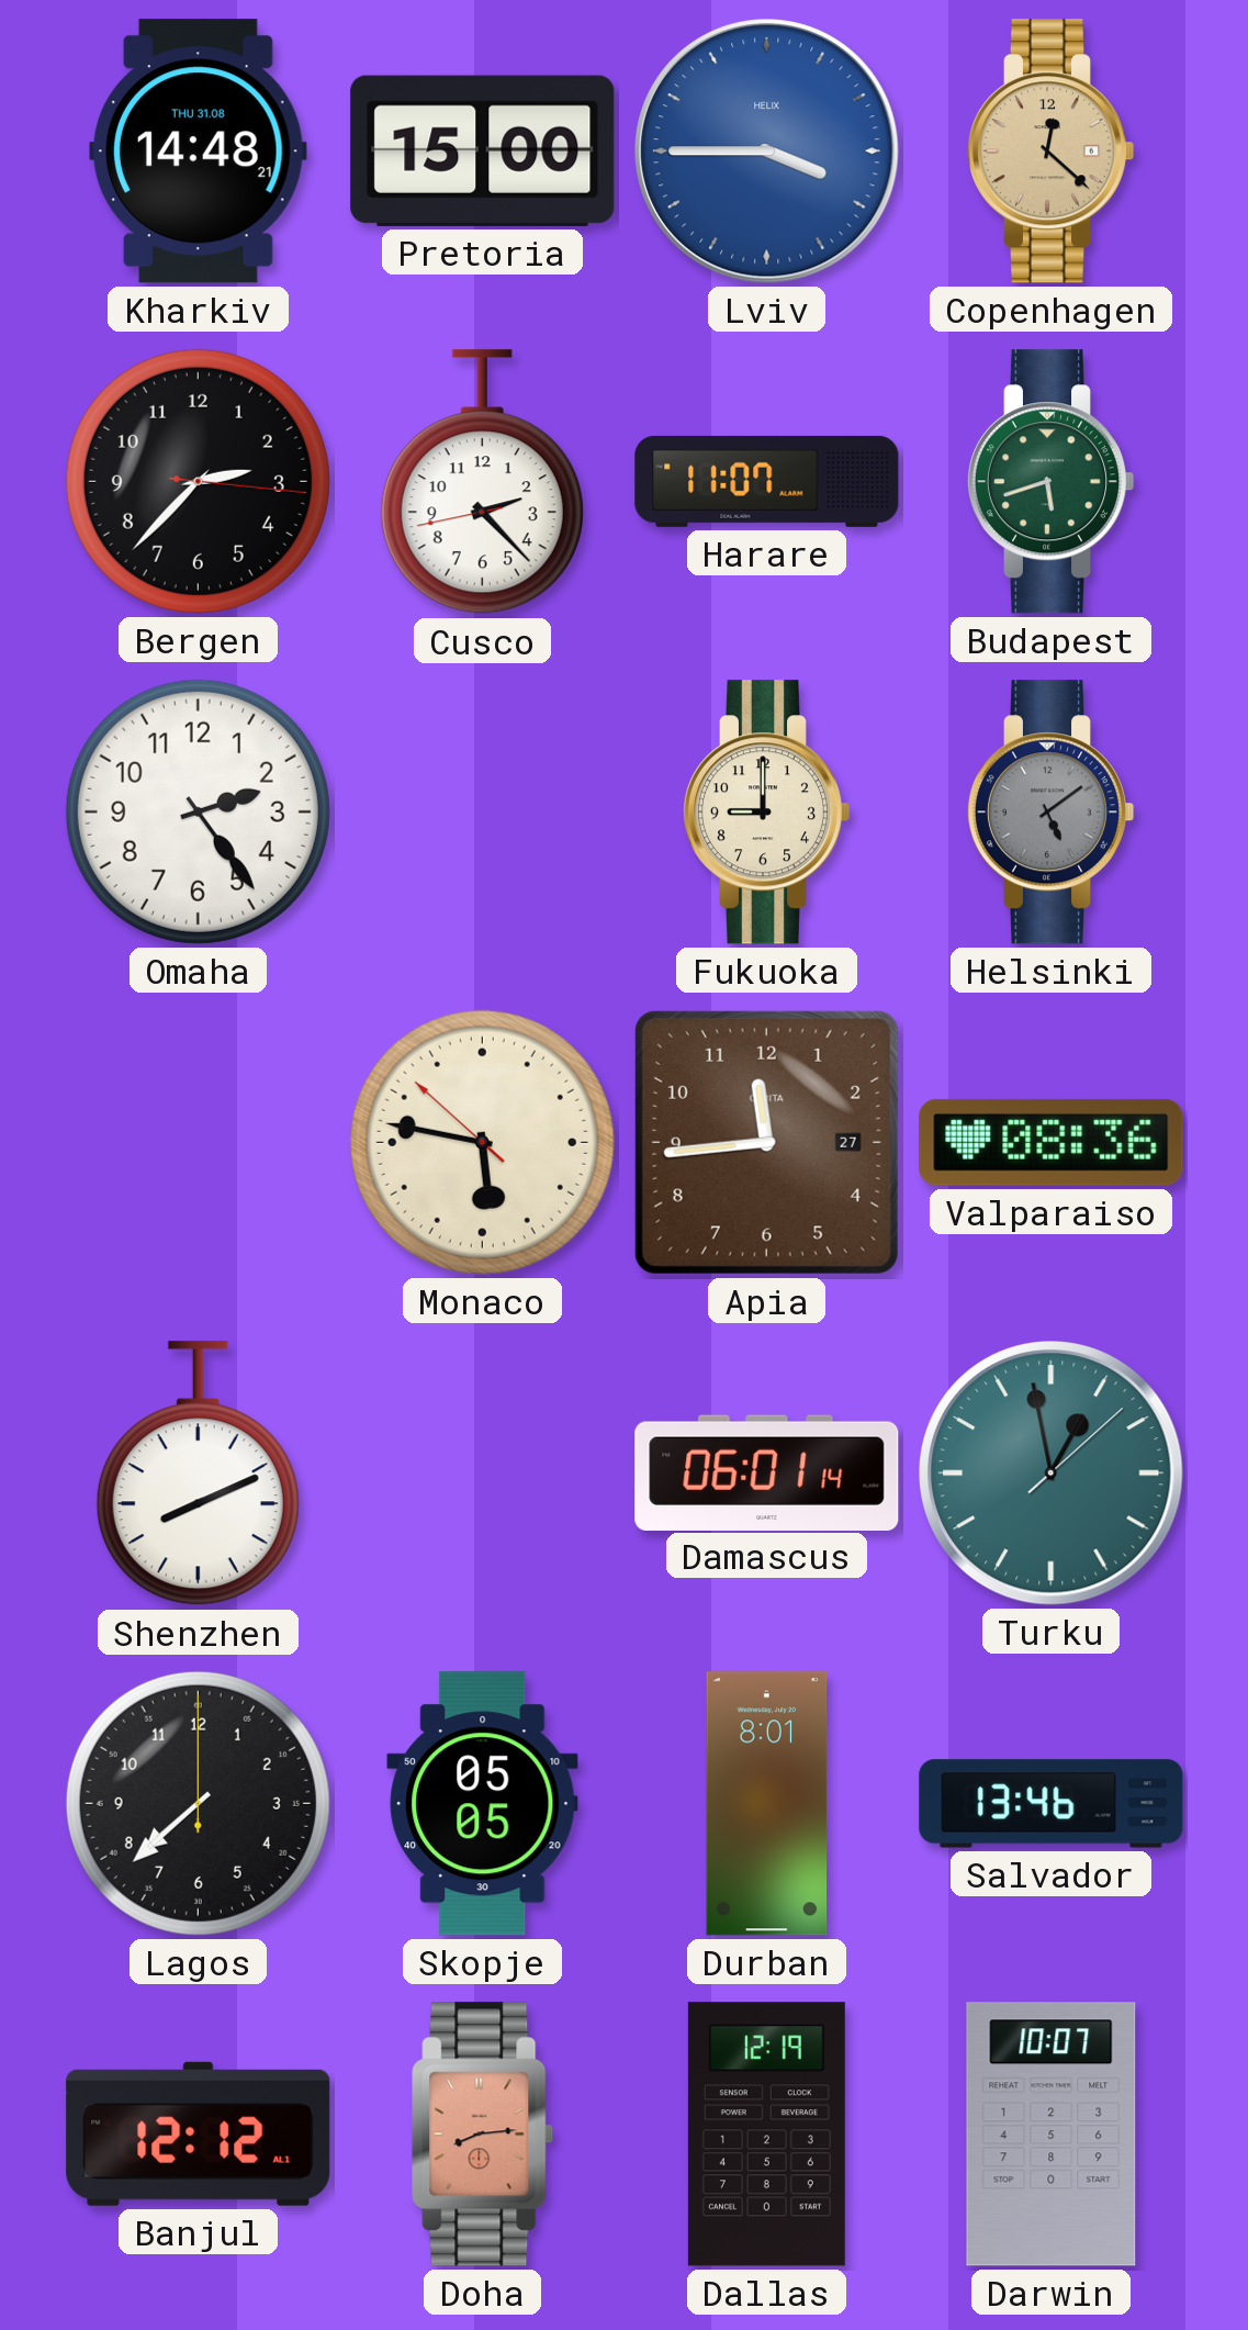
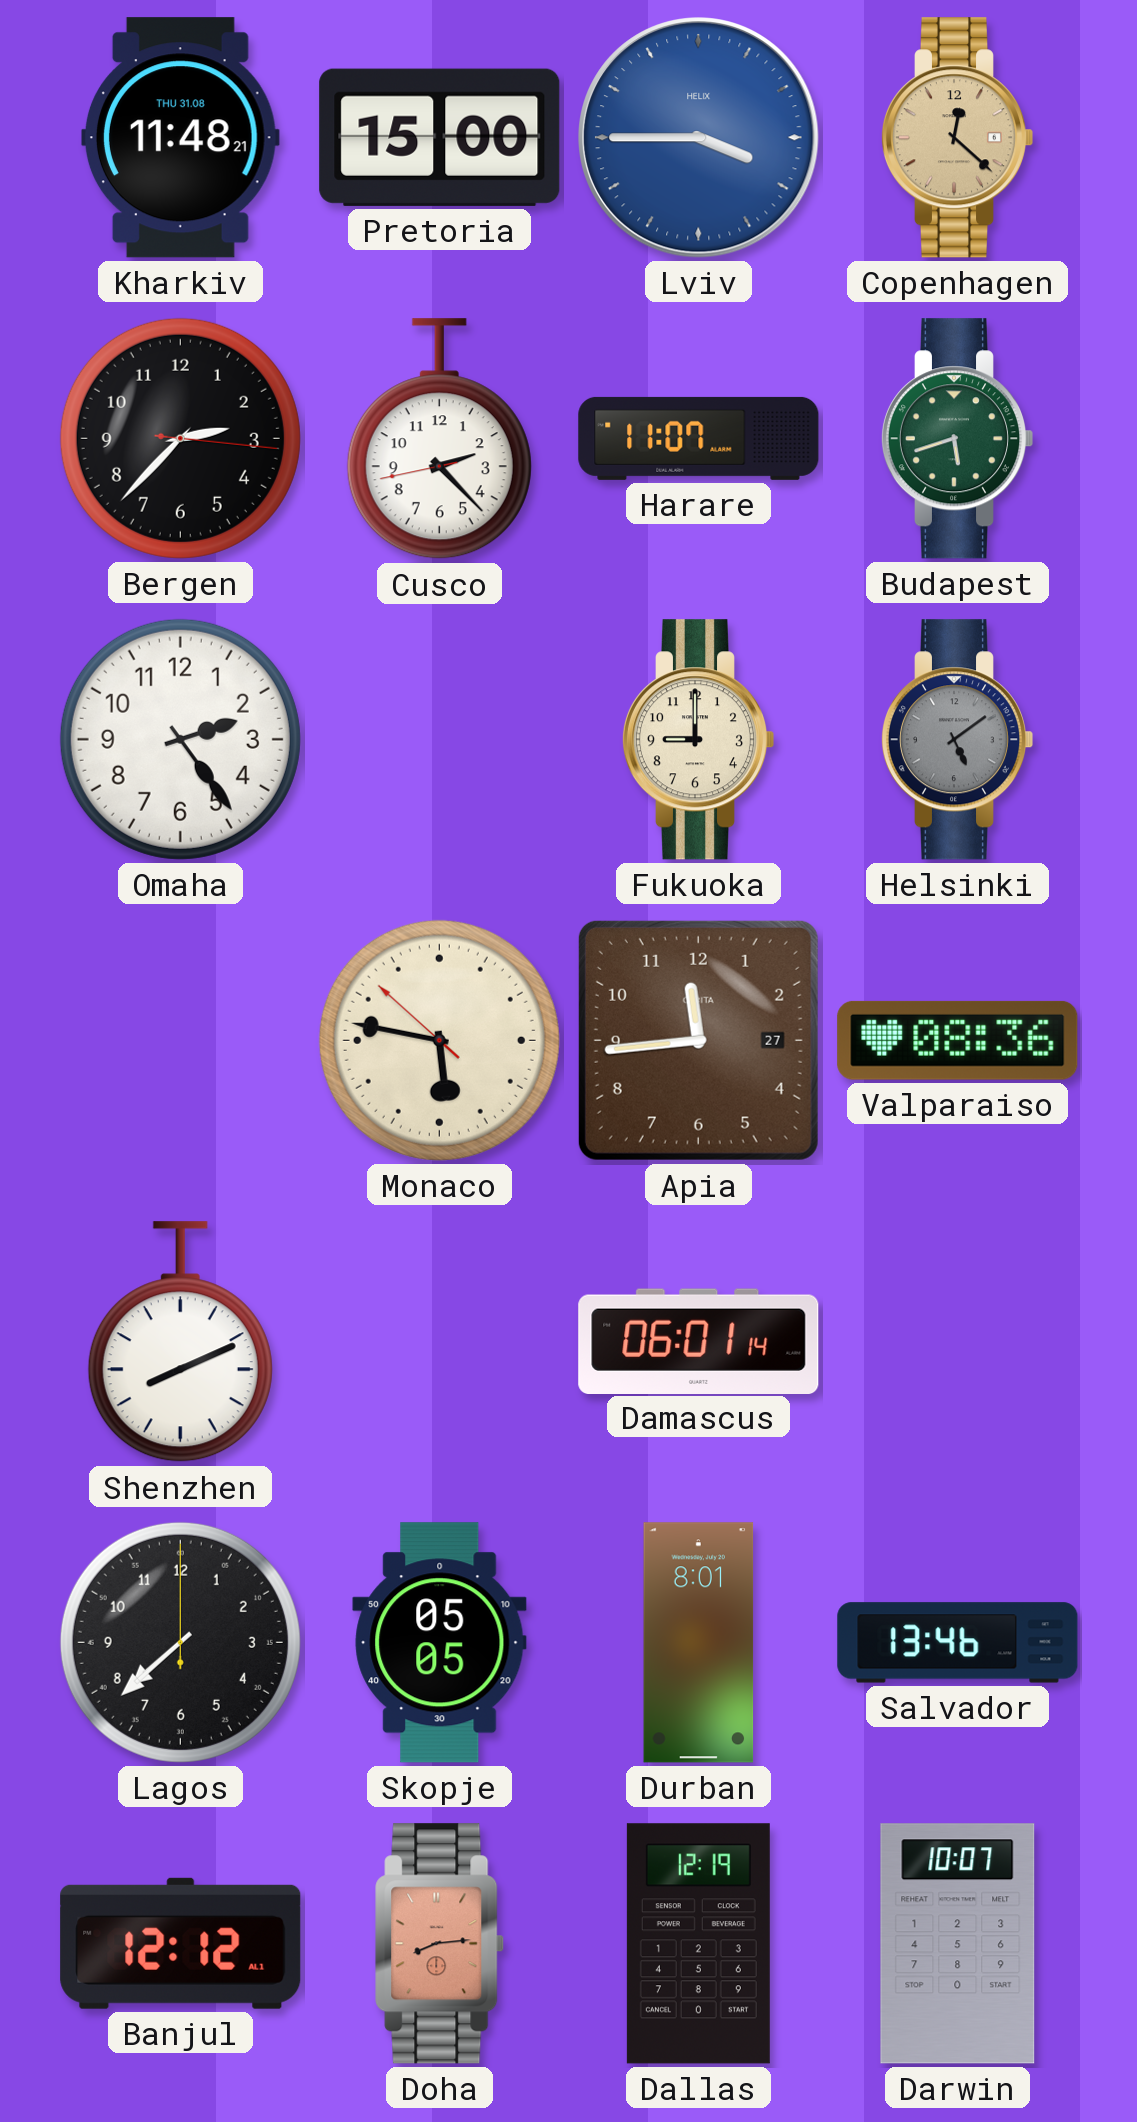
Kharkiv: 14:48 -> 11:48 (180, 138)
Turku: 12:58 -> none (1052, 1474)
